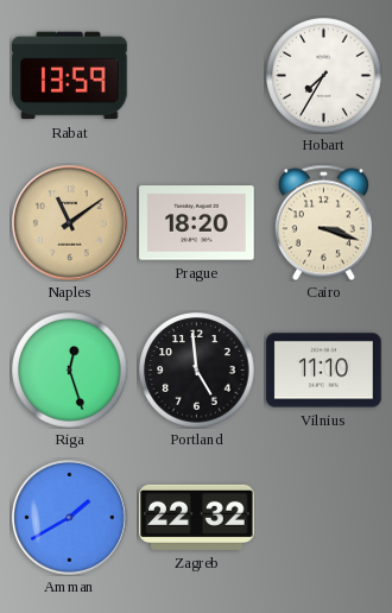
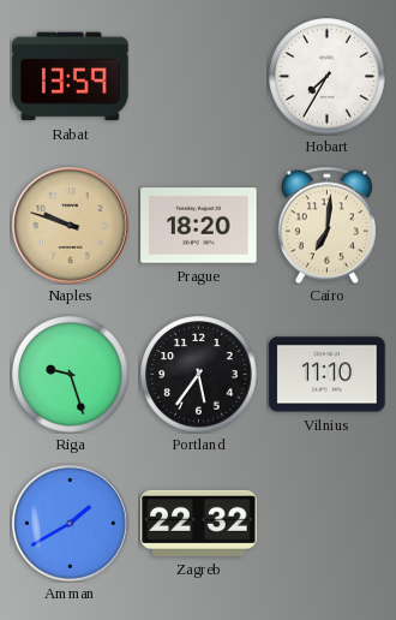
Naples: 11:09 -> 9:48 (70, 225)
Cairo: 3:18 -> 7:01 (326, 225)
Riga: 12:27 -> 9:27 (71, 375)
Portland: 4:59 -> 5:36 (199, 375)
